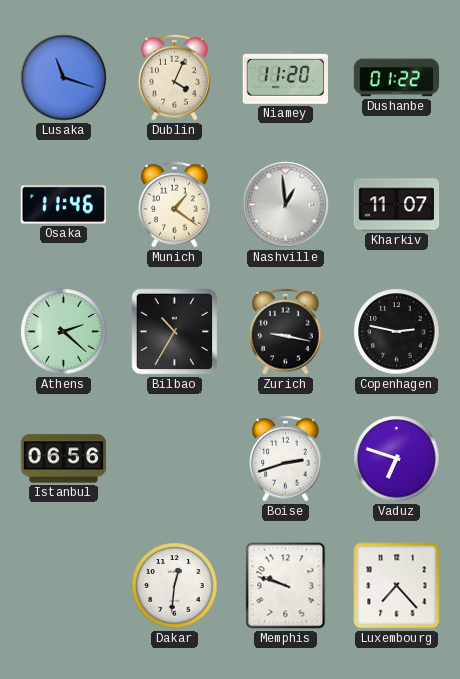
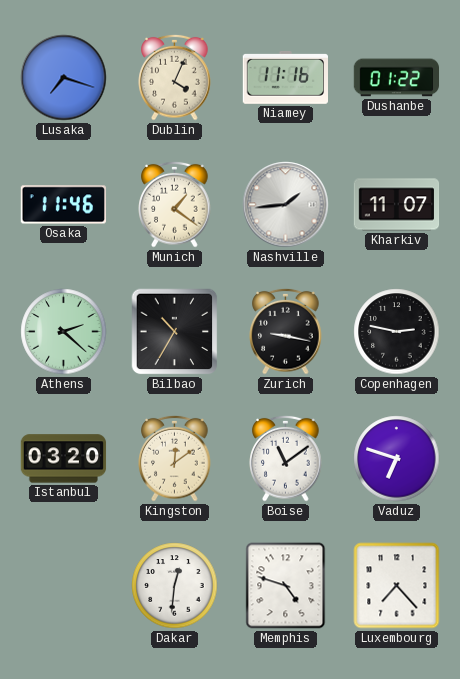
Lusaka: 11:18 -> 7:18 (64, 78)
Niamey: 11:20 -> 11:16 (285, 77)
Nashville: 12:59 -> 1:44 (286, 205)
Istanbul: 06:56 -> 03:20 (64, 459)
Kingston: none -> 12:09 (175, 458)
Boise: 2:42 -> 11:09 (286, 458)
Memphis: 9:48 -> 4:48 (286, 586)
